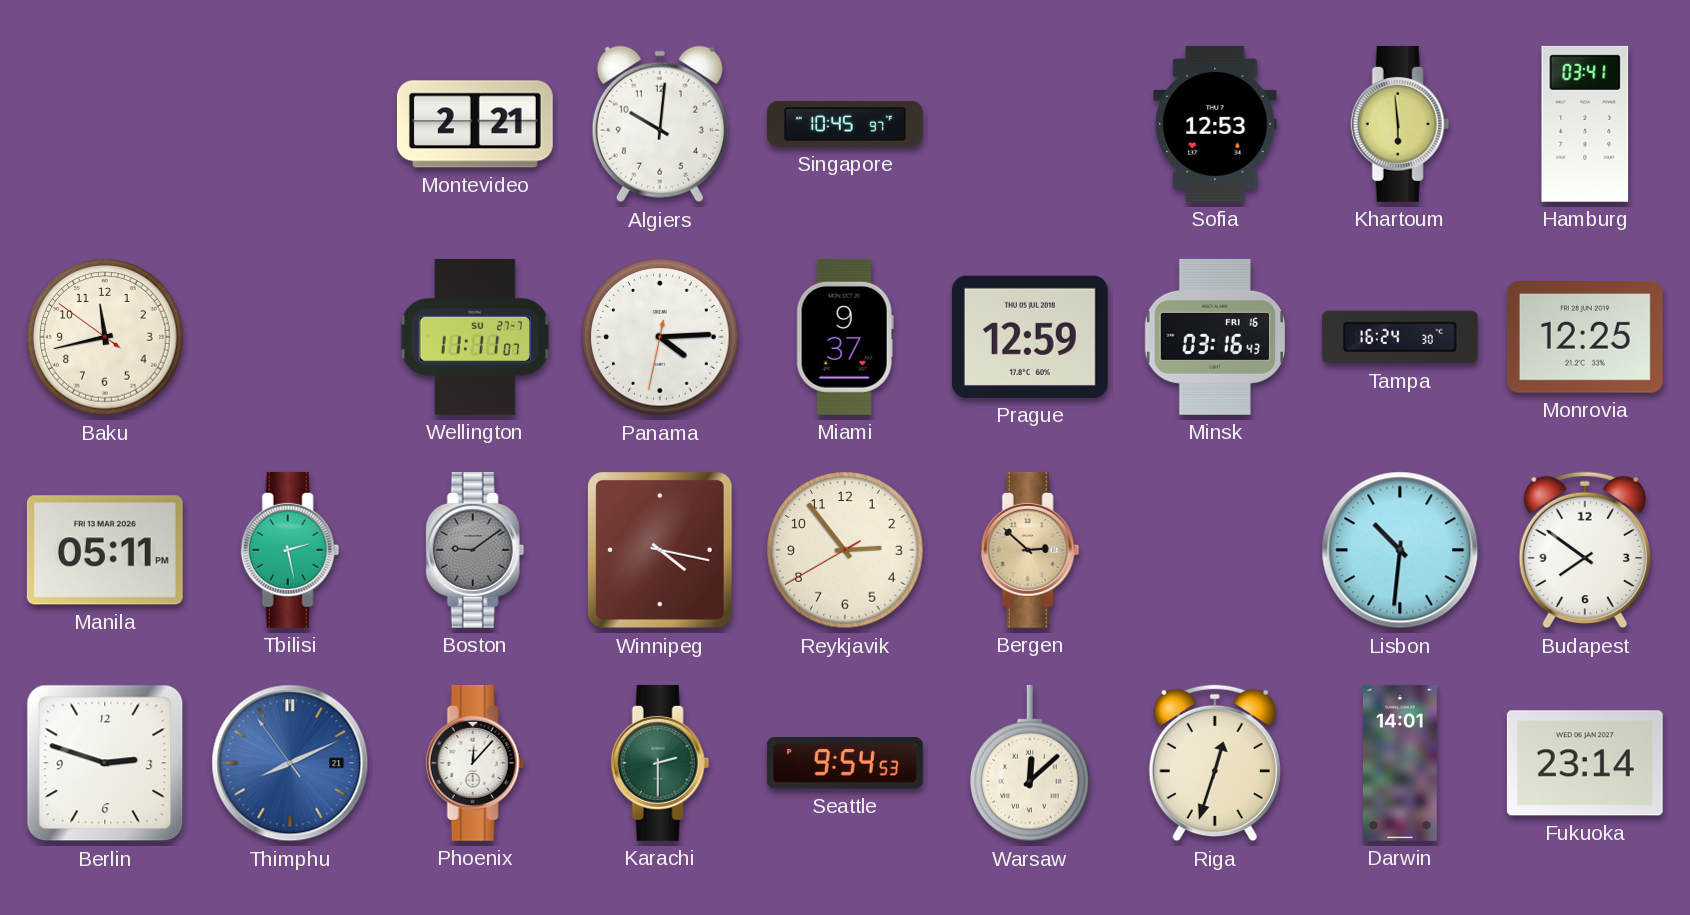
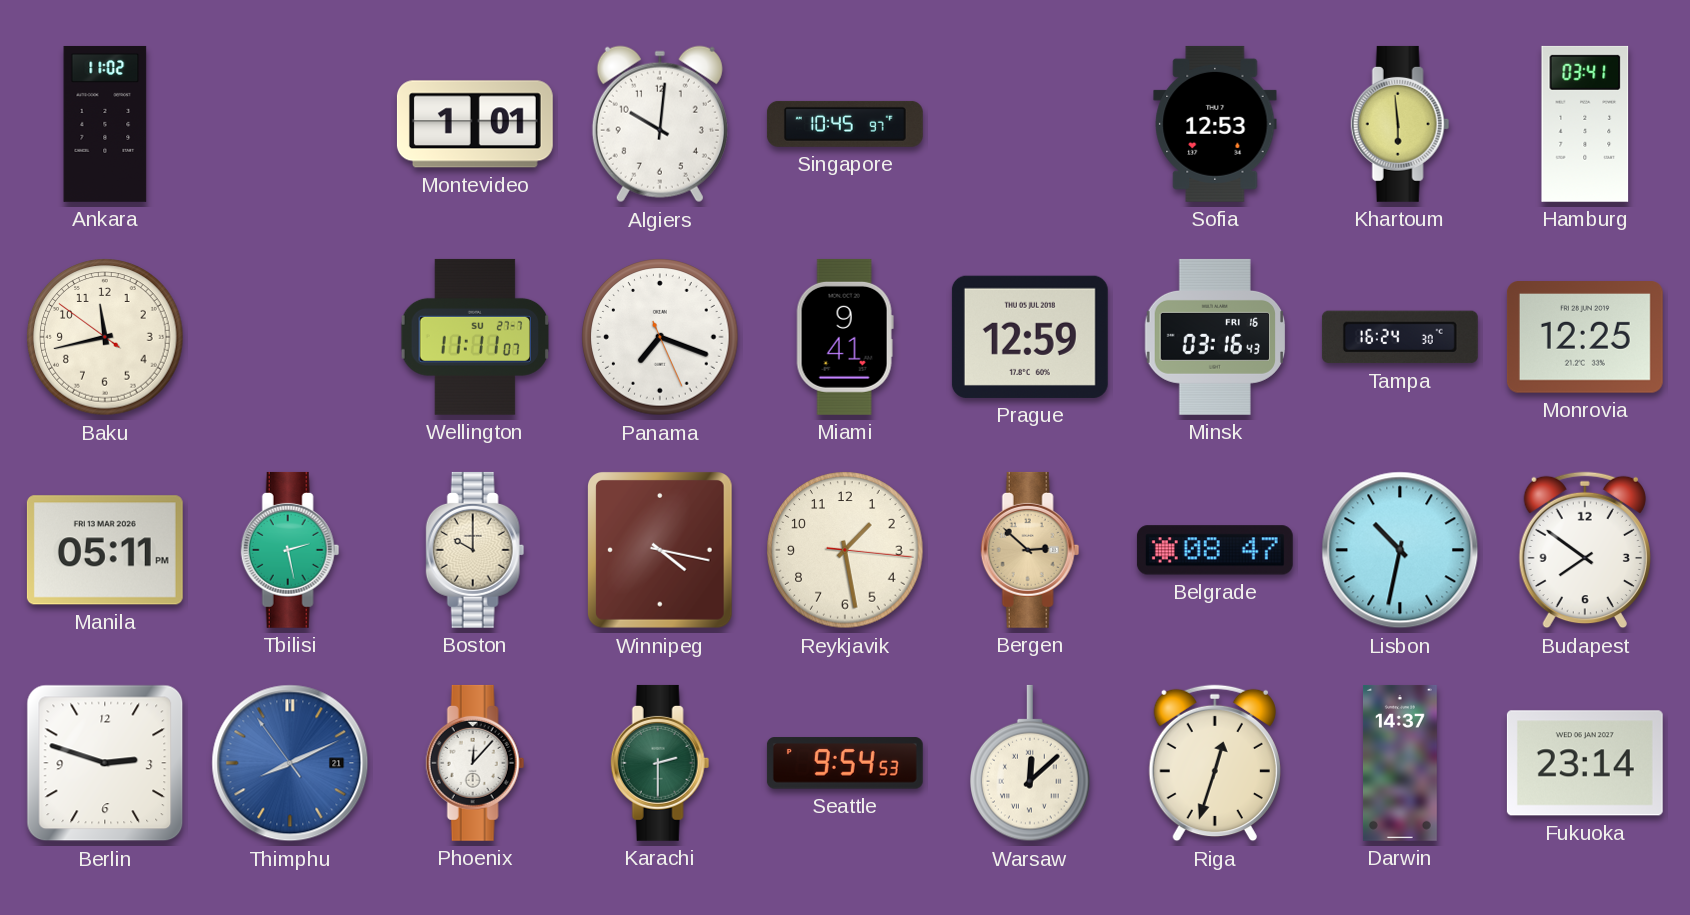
Ankara: none -> 11:02 (105, 124)
Montevideo: 2:21 -> 1:01 (475, 124)
Panama: 4:14 -> 7:18 (660, 337)
Miami: 9:37 -> 9:41 (845, 337)
Boston: 9:09 -> 10:00 (475, 550)
Boston dial: grey -> cream (475, 550)
Reykjavik: 2:53 -> 1:28 (845, 550)
Belgrade: none -> 08:47 (1215, 550)
Lisbon: 10:31 -> 10:32 (1400, 550)
Darwin: 14:01 -> 14:37 (1400, 763)
